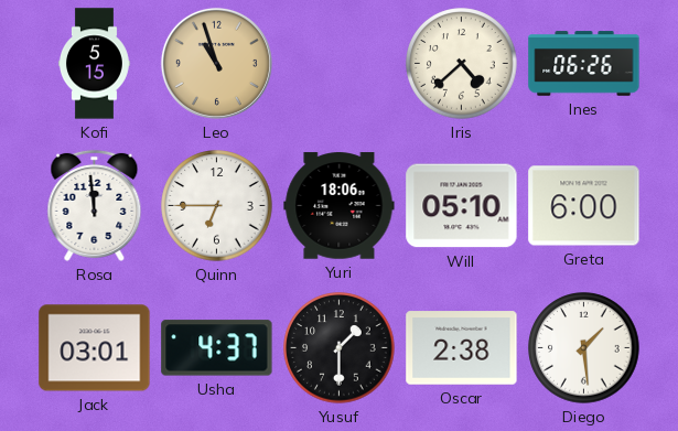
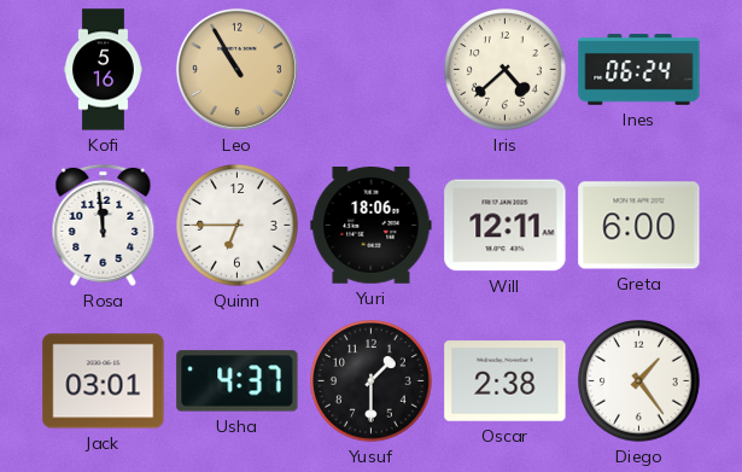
Kofi: 5:15 -> 5:16 (104, 70)
Leo: 10:57 -> 10:55 (236, 69)
Ines: 06:26 -> 06:24 (639, 70)
Will: 05:10 -> 12:11 (506, 226)
Diego: 1:29 -> 1:24 (639, 381)
